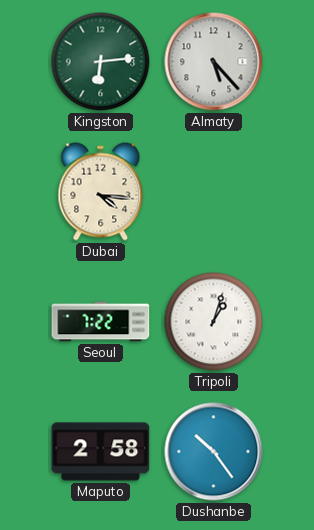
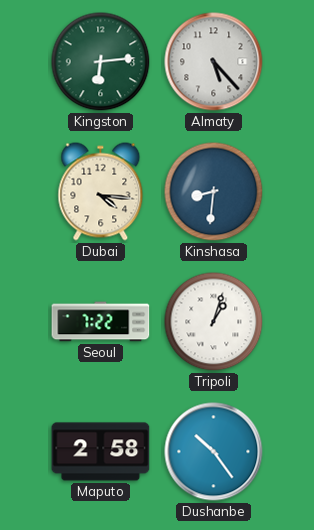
Kinshasa: none -> 8:31 (214, 192)
